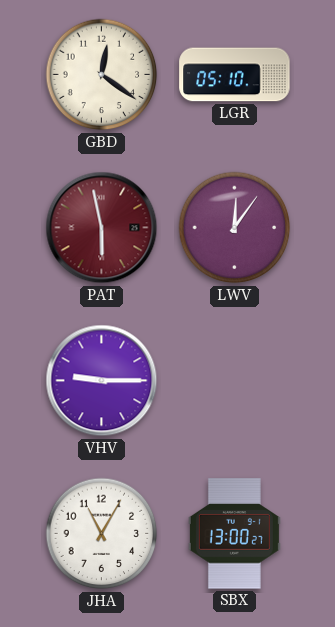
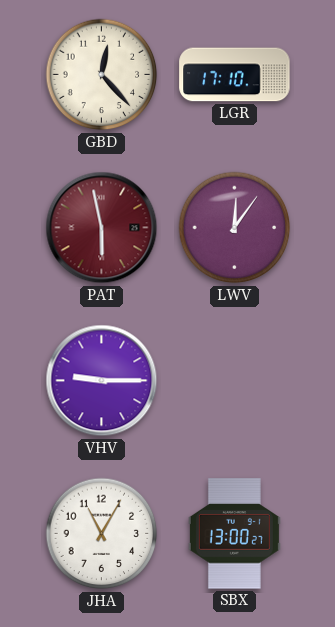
GBD: 12:21 -> 12:23 (102, 75)
LGR: 05:10 -> 17:10 (235, 75)
